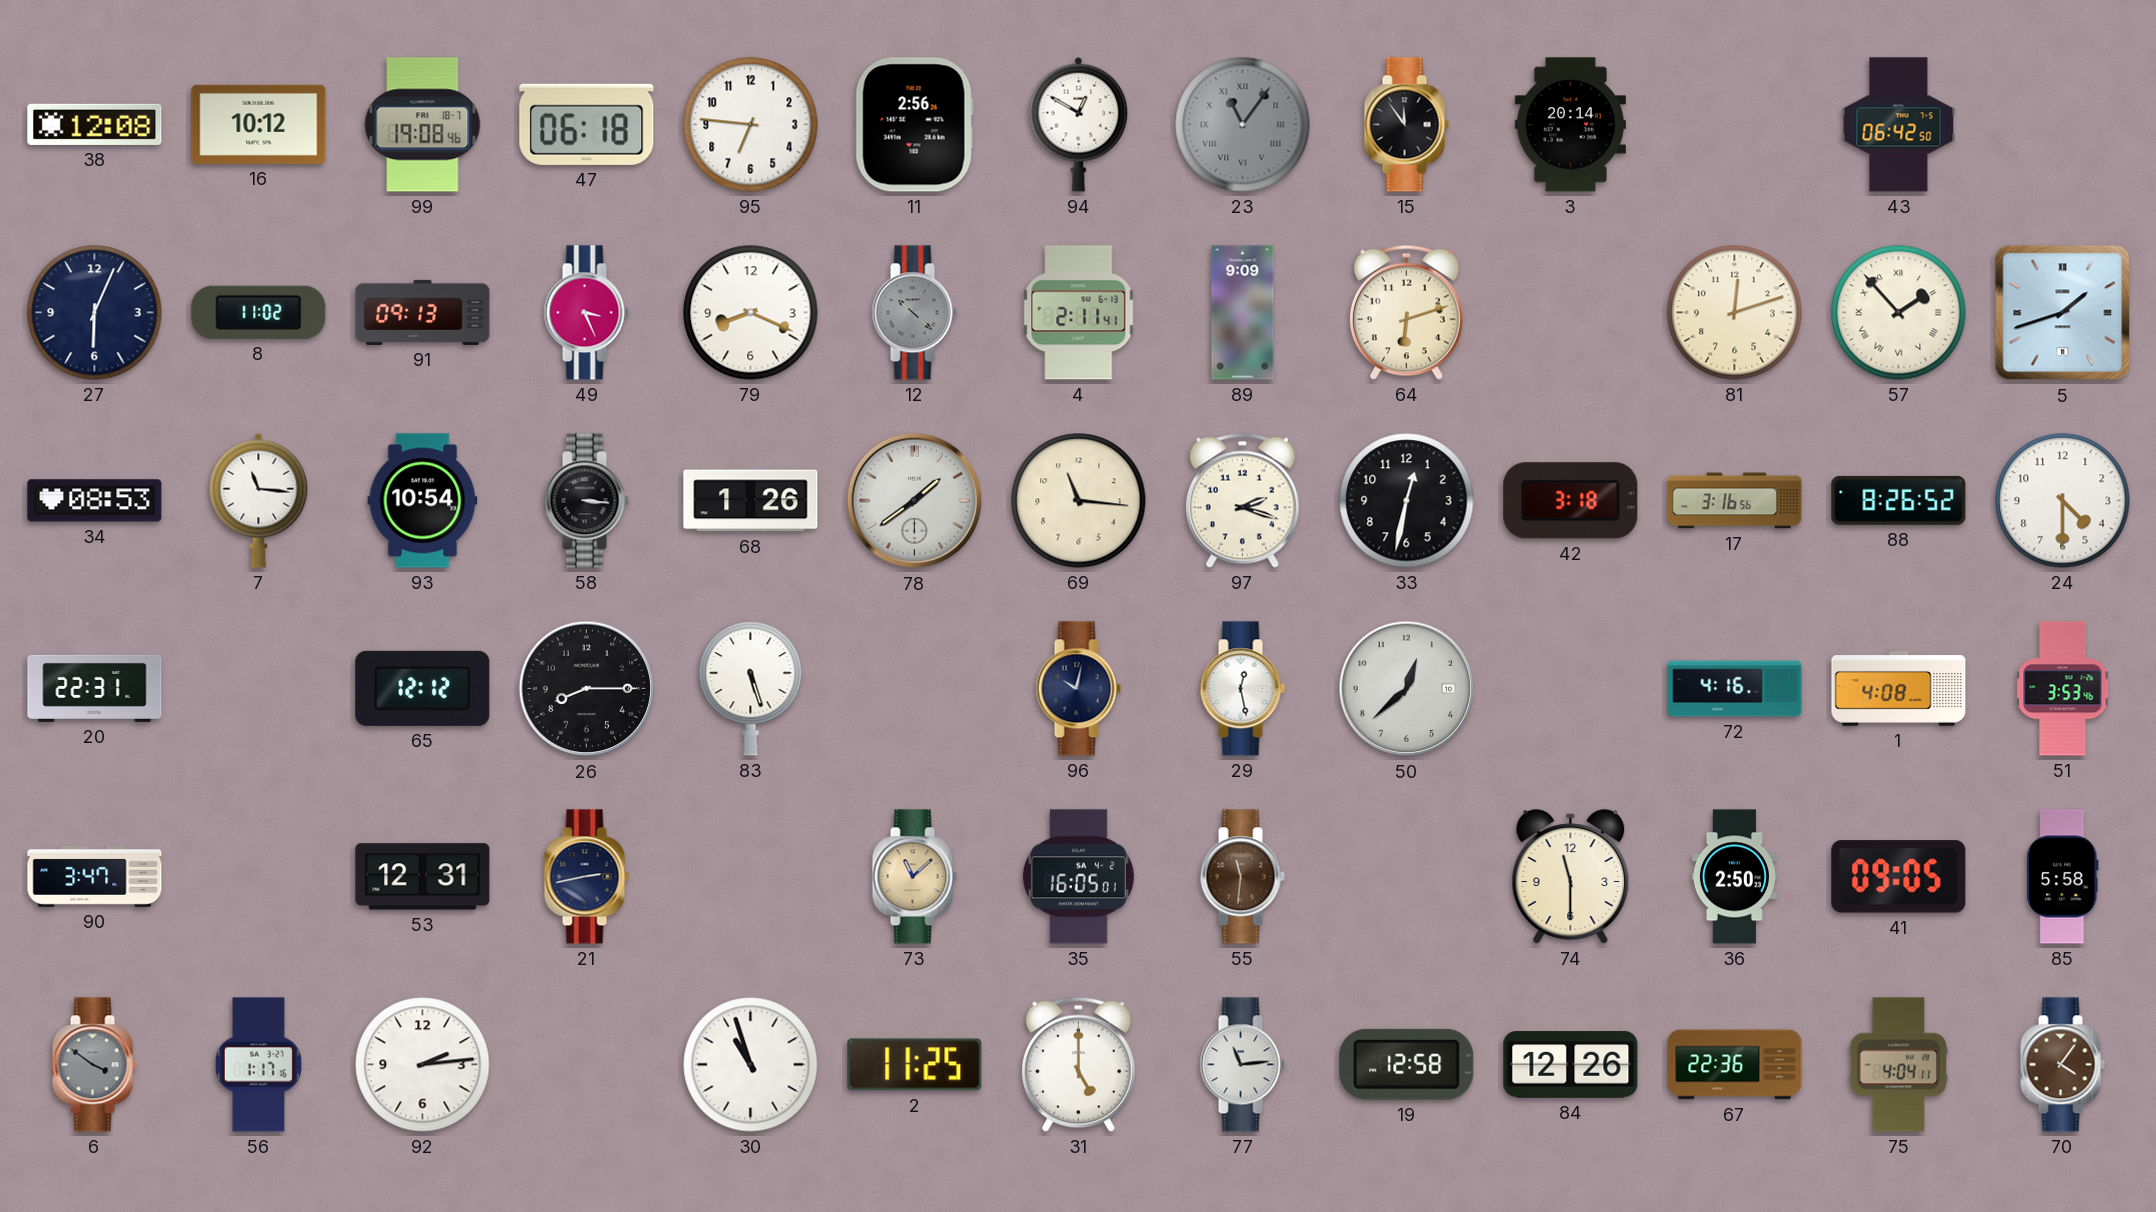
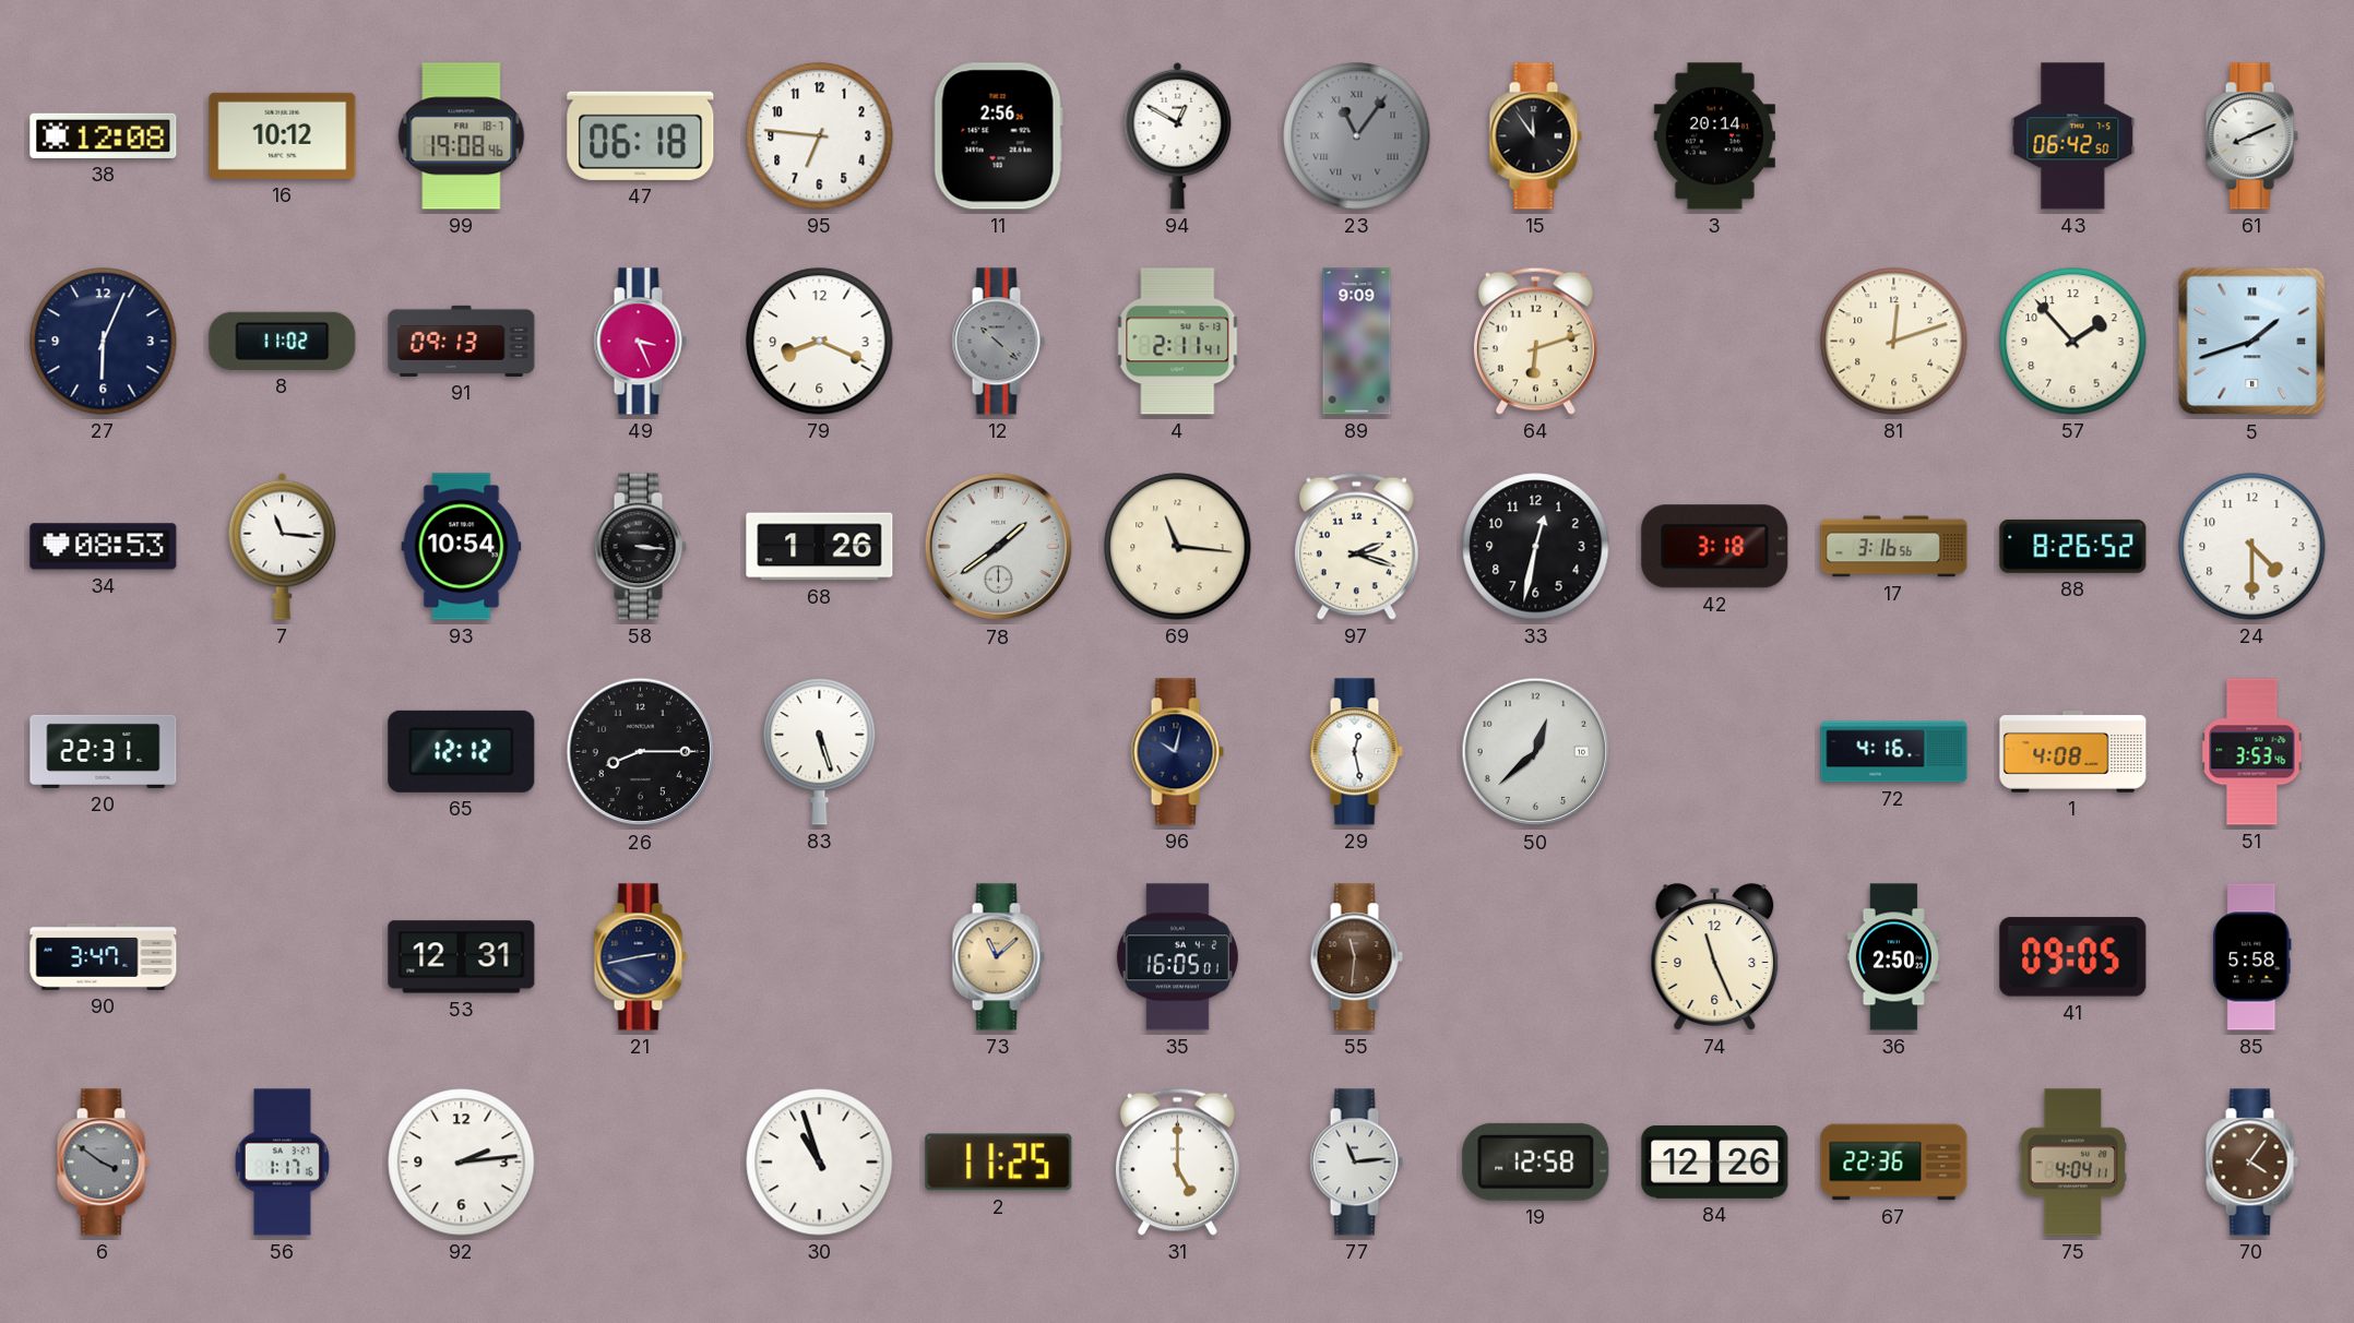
61: none -> 8:11 (2251, 136)
57 numerals: Roman -> Arabic (2073, 342)
74: 11:30 -> 11:26 (1715, 957)
